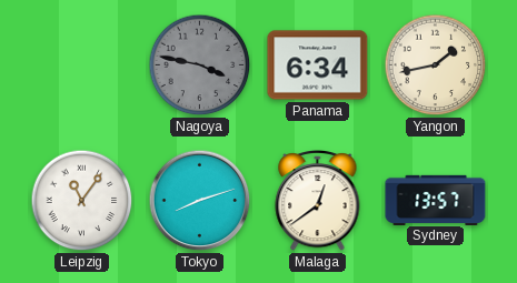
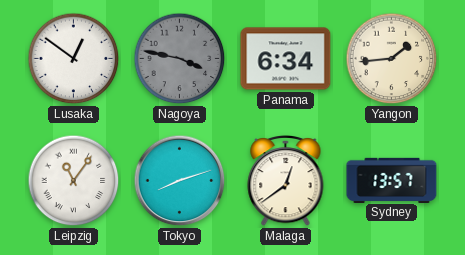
Lusaka: none -> 12:51 (74, 59)
Yangon: 1:43 -> 1:44 (392, 59)
